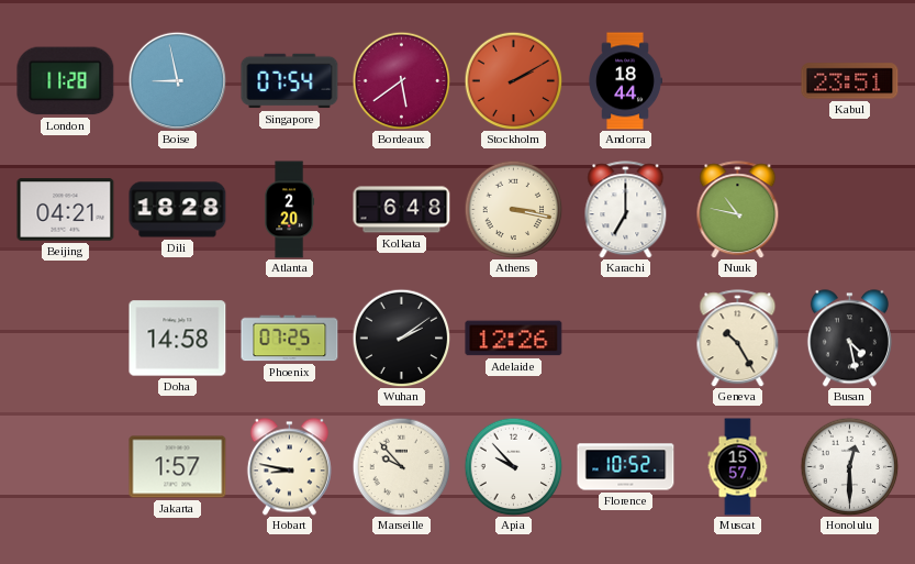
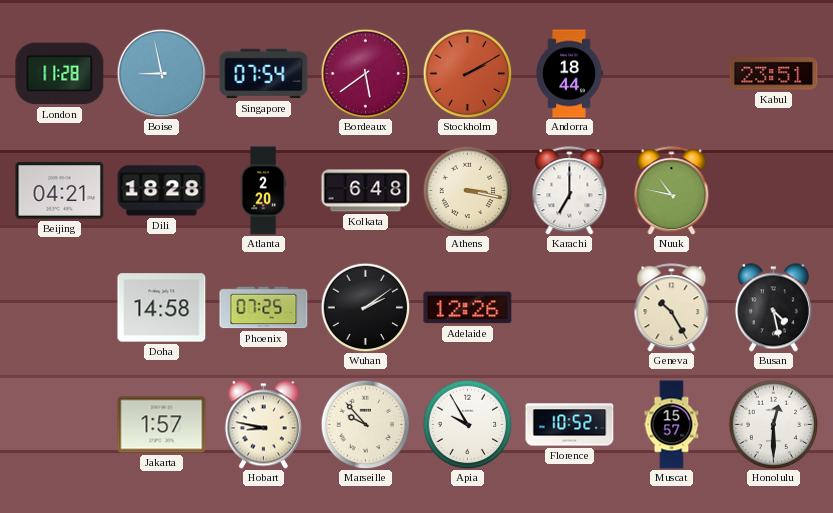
Apia: 9:53 -> 9:55 (467, 424)
